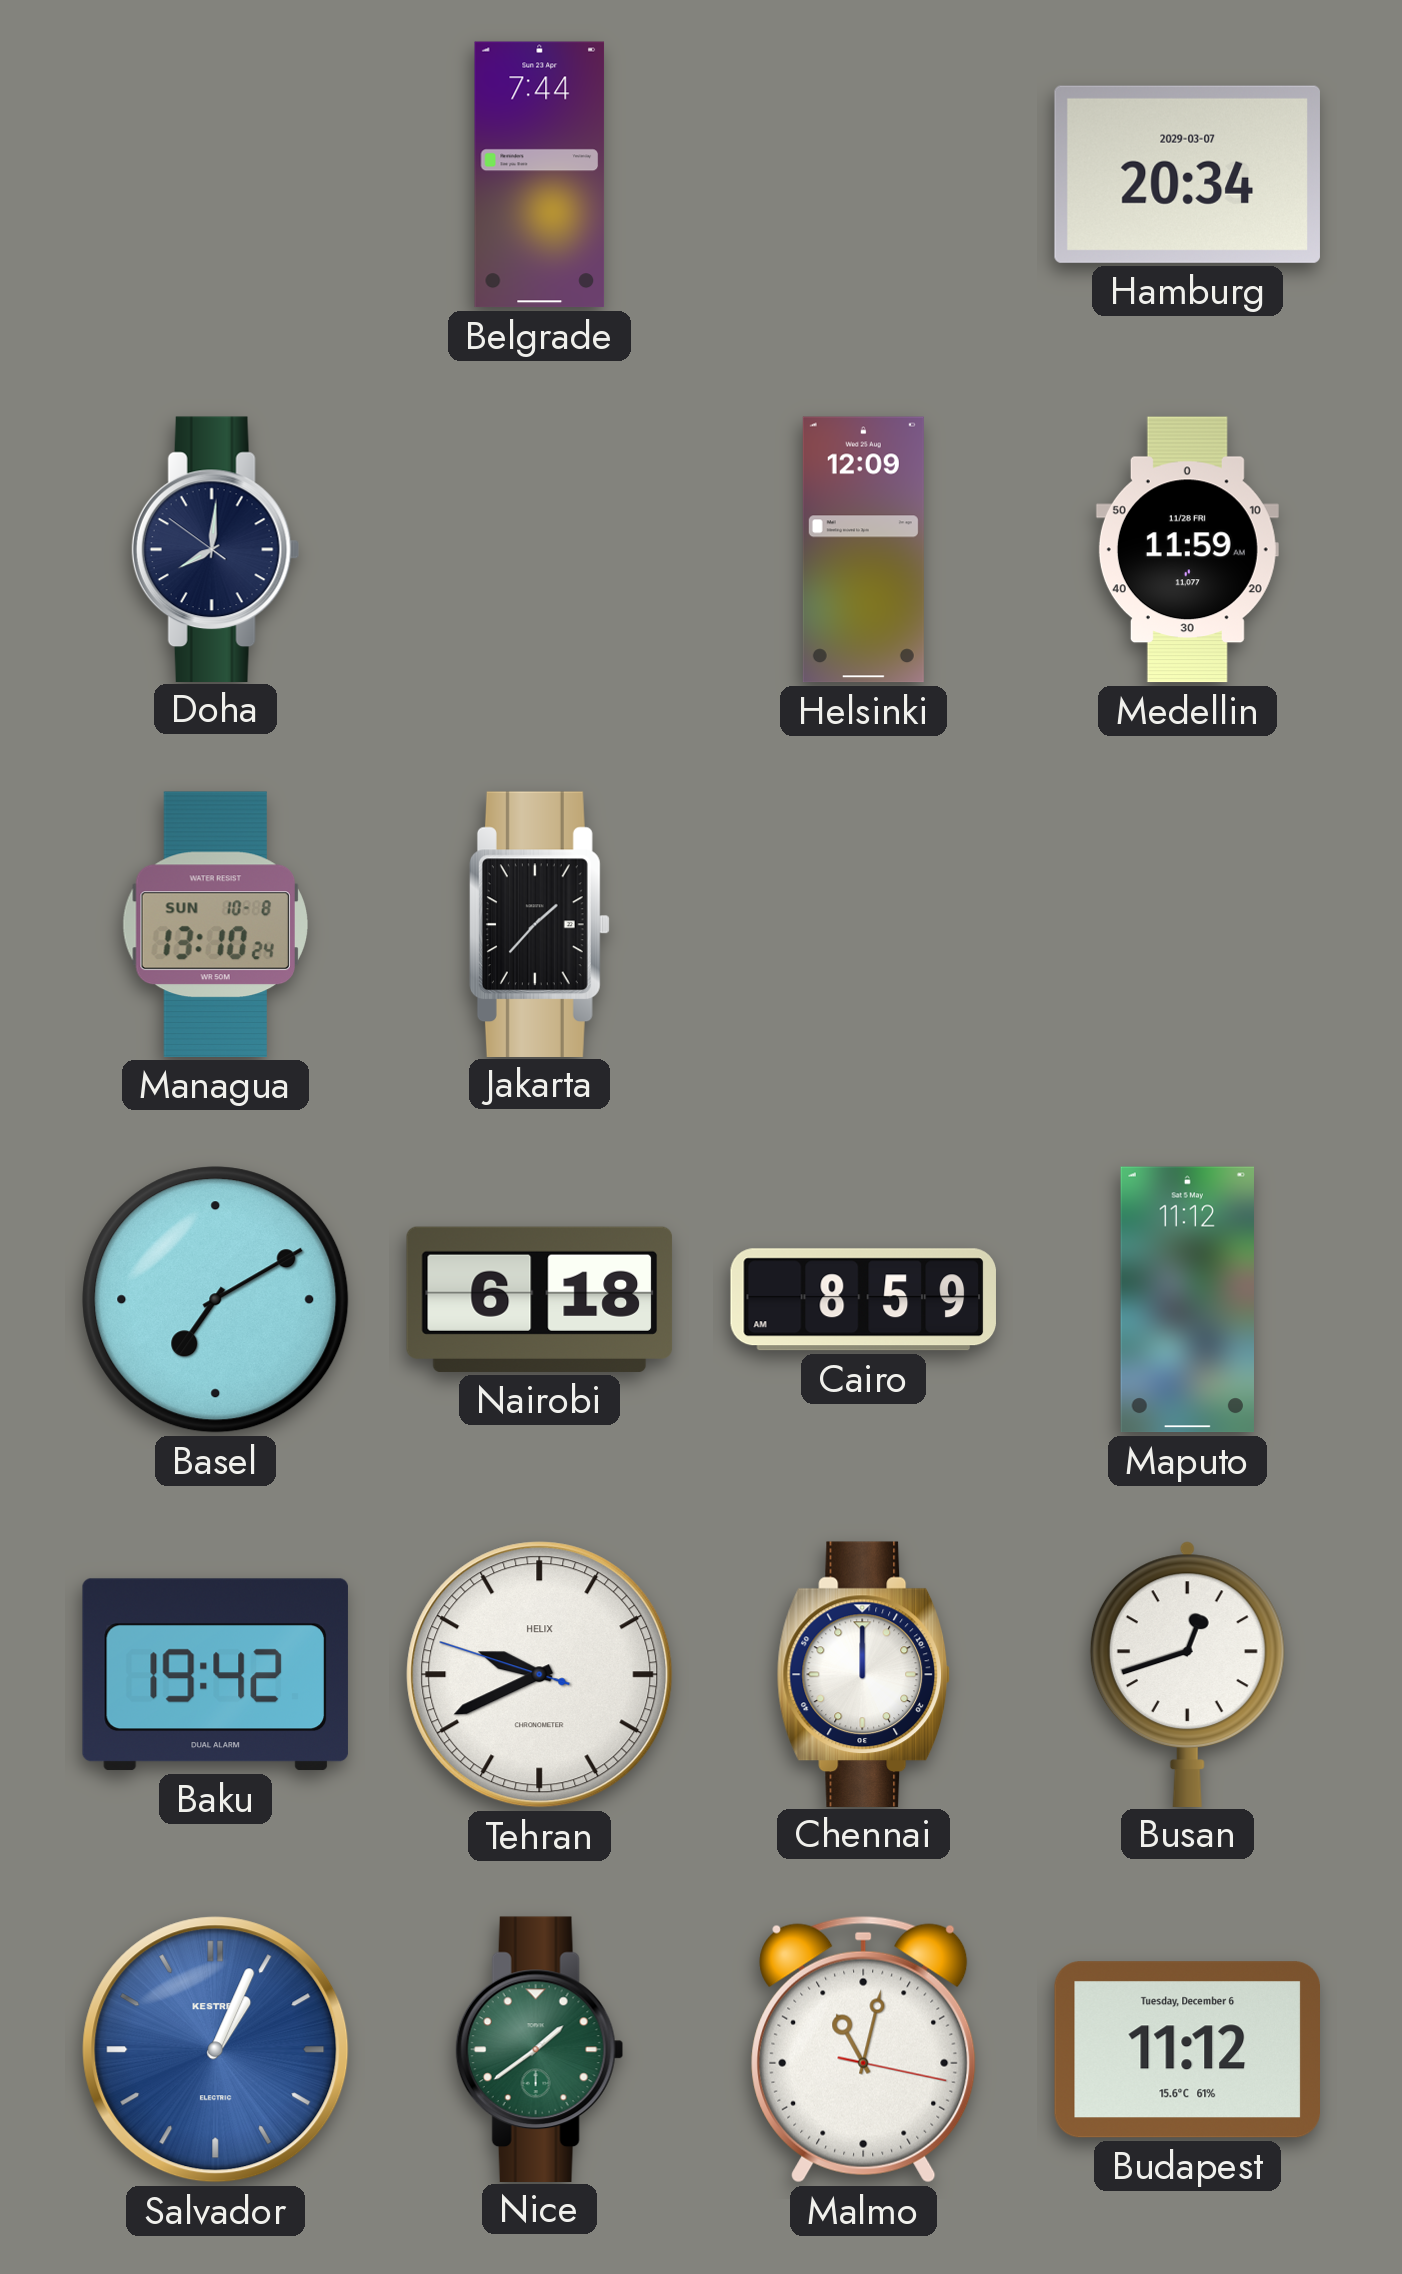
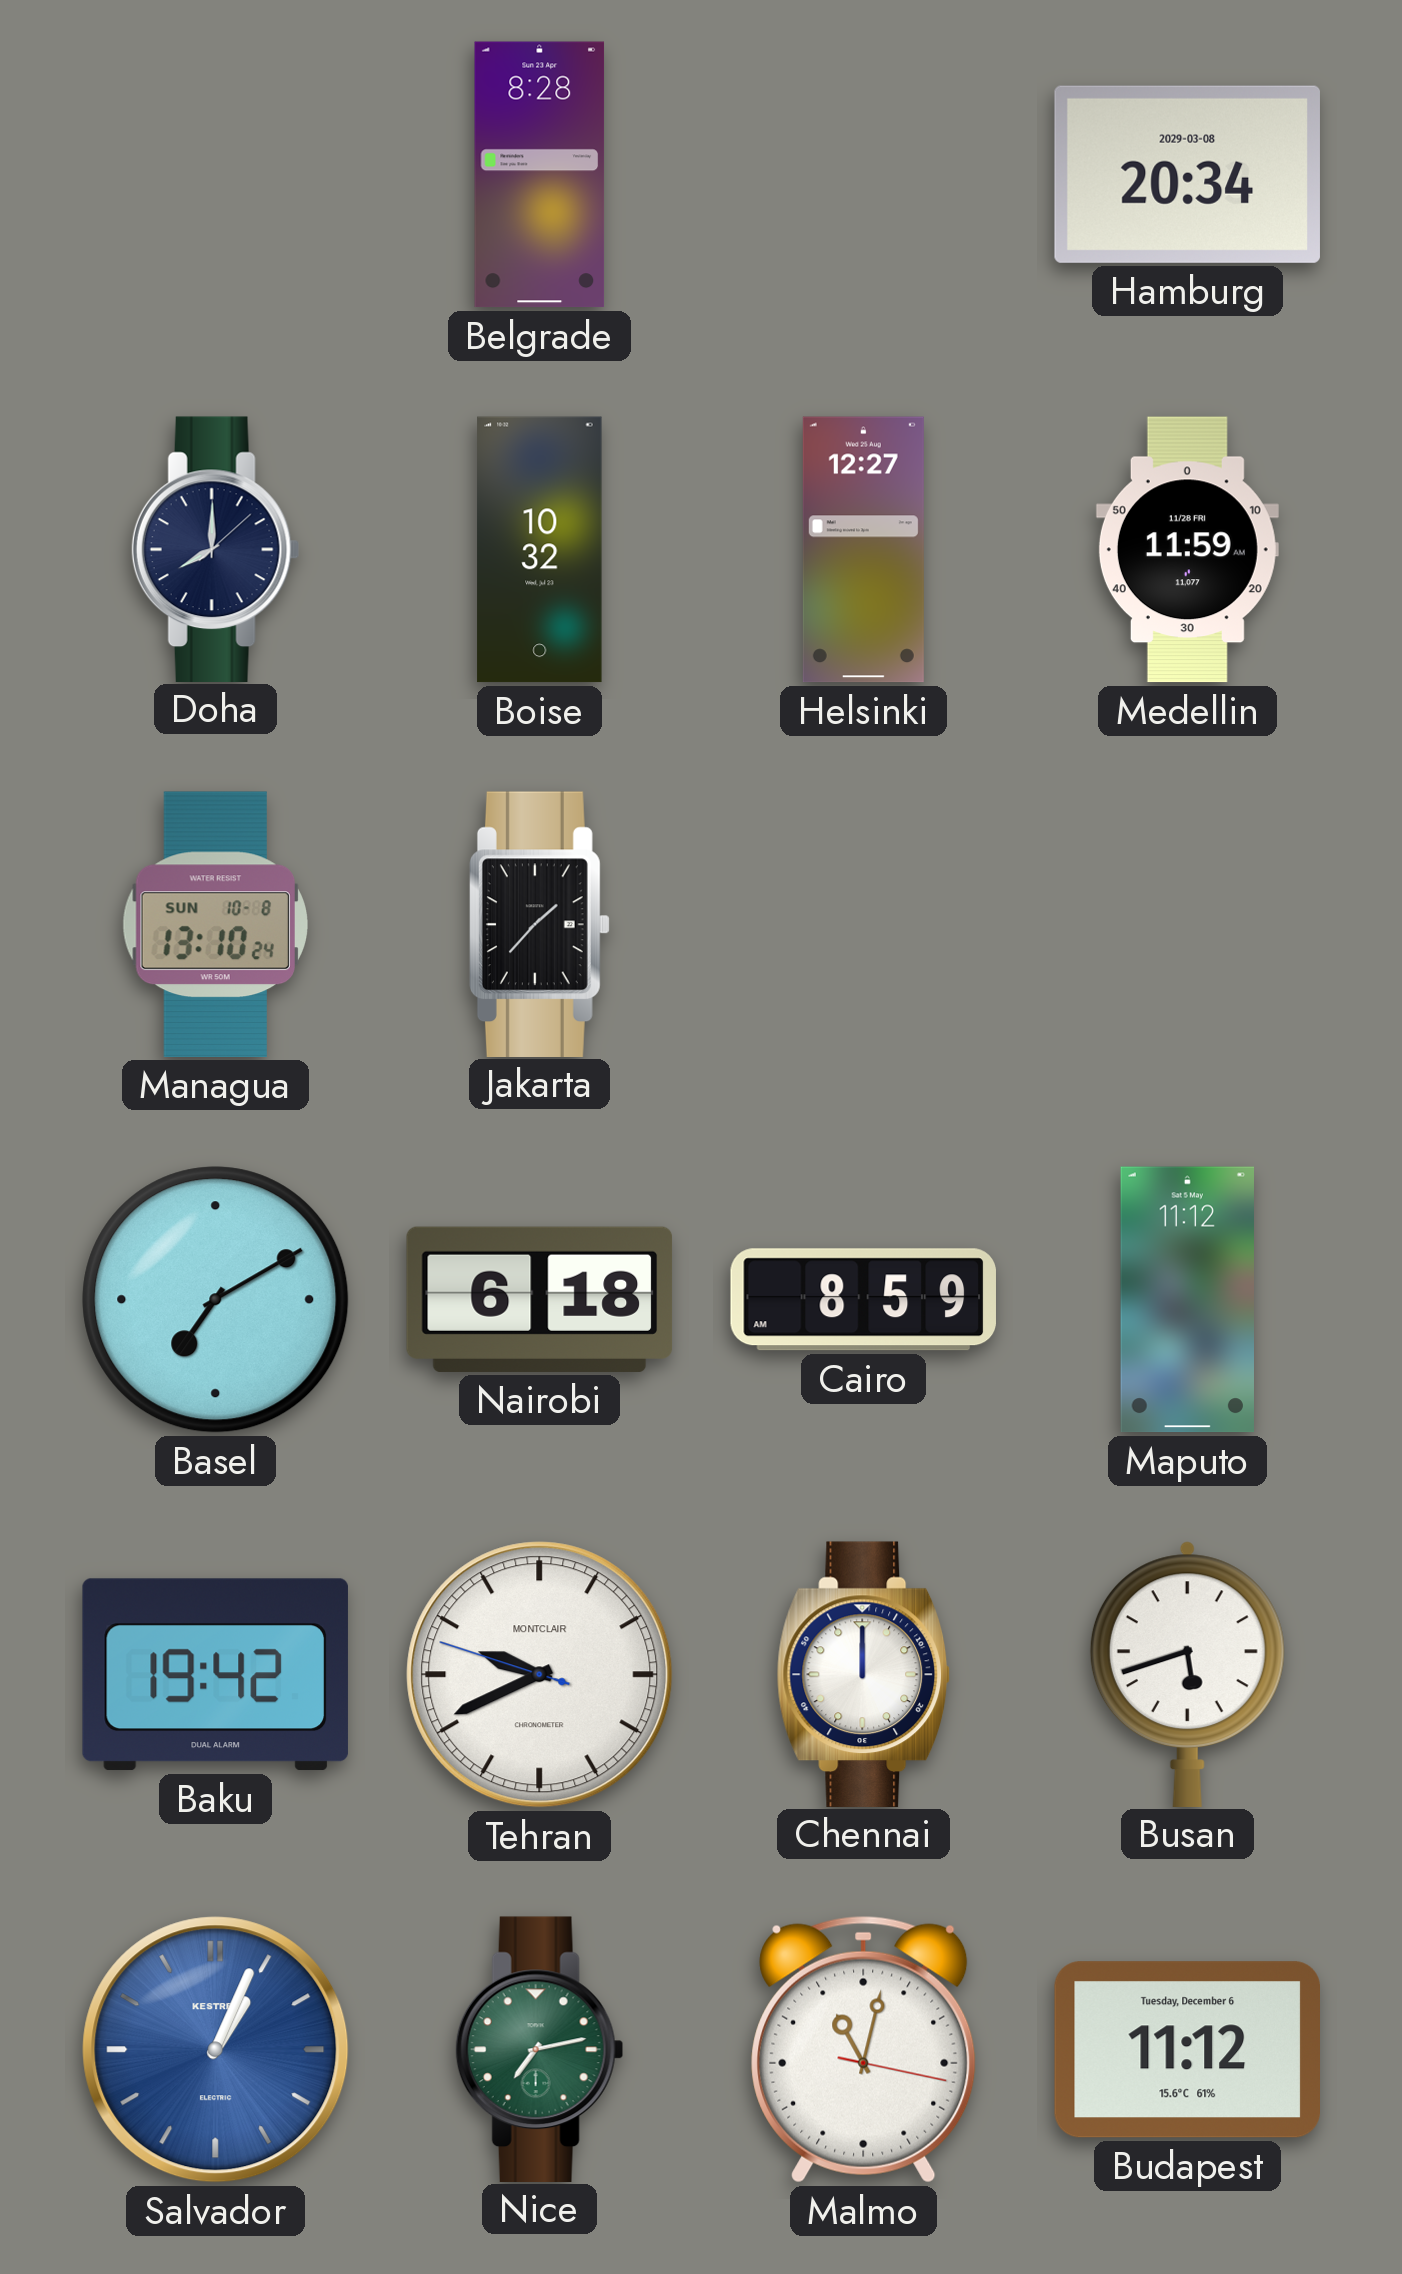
Belgrade: 7:44 -> 8:28 (540, 175)
Hamburg date: 2029-03-07 -> 2029-03-08 (1187, 174)
Doha: 8:00:51 -> 8:00:08 (215, 549)
Boise: none -> 10:32 (540, 550)
Helsinki: 12:09 -> 12:27 (863, 550)
Tehran brand: HELIX -> MONTCLAIR (540, 1675)
Busan: 12:42 -> 5:42 (1187, 1674)
Nice: 1:39 -> 7:13 (539, 2049)
